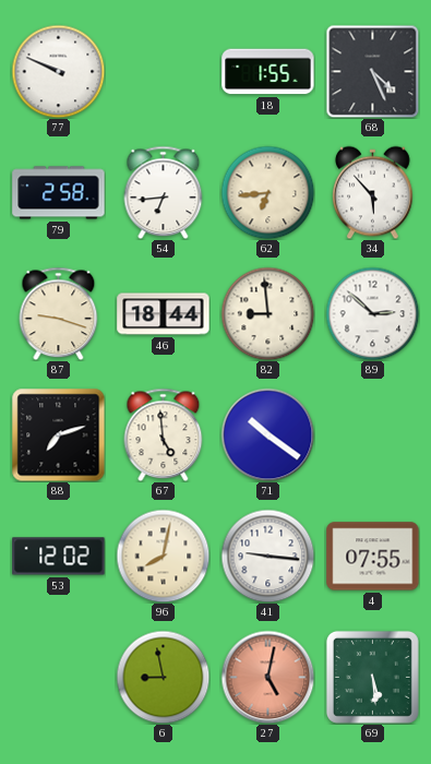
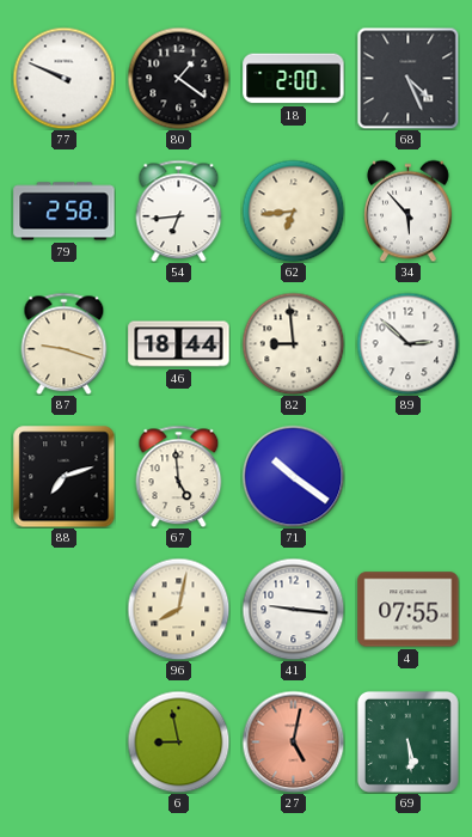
80: none -> 1:21 (178, 78)
18: 1:55 -> 2:00 (294, 79)
53: 12:02 -> none (59, 557)
